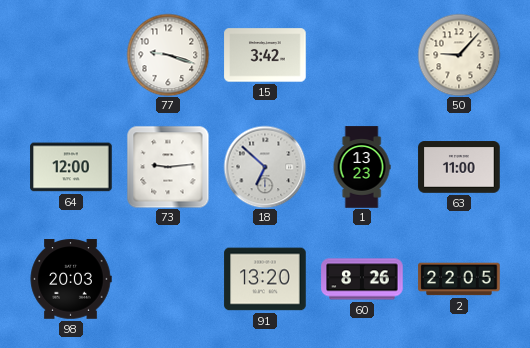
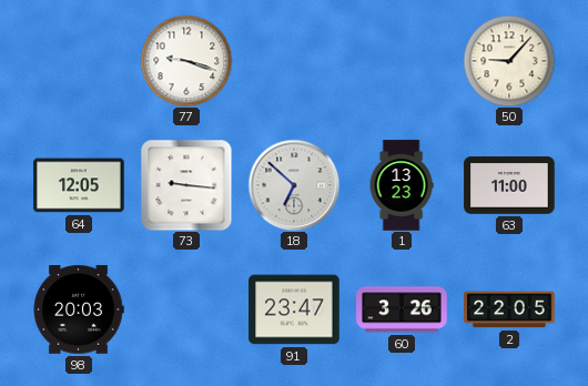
15: 3:42 -> none (265, 55)
64: 12:00 -> 12:05 (79, 185)
73: 9:14 -> 9:16 (186, 185)
91: 13:20 -> 23:47 (294, 309)
60: 8:26 -> 3:26 (402, 309)
